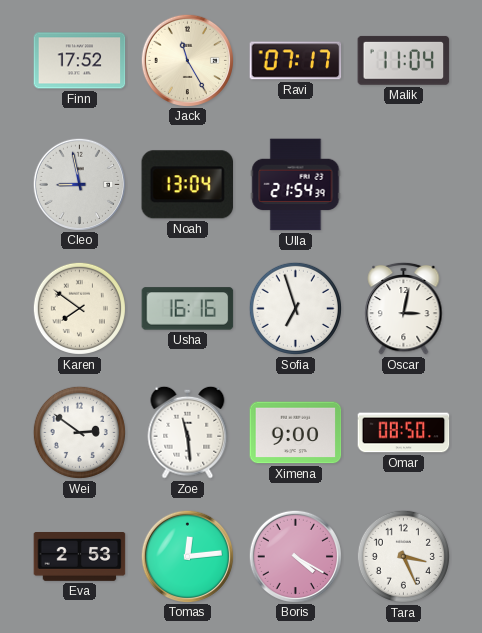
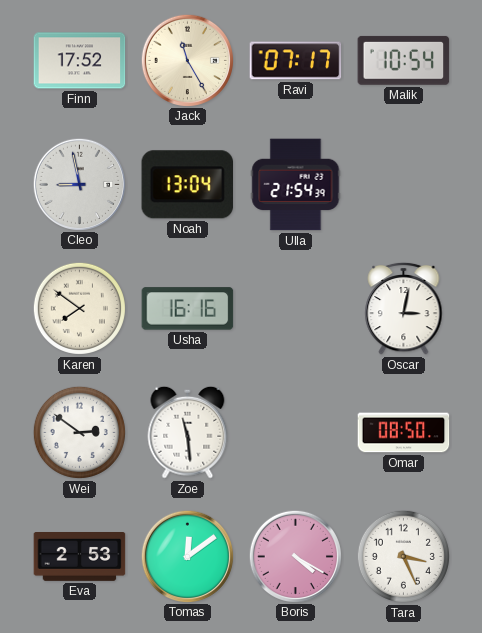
Malik: 11:04 -> 10:54 (404, 60)
Sofia: 6:57 -> none (295, 308)
Ximena: 9:00 -> none (296, 433)
Tomas: 12:14 -> 12:09 (187, 556)
